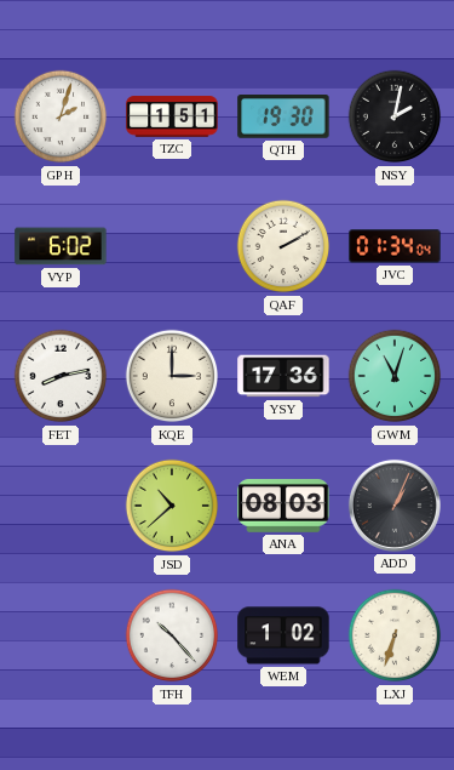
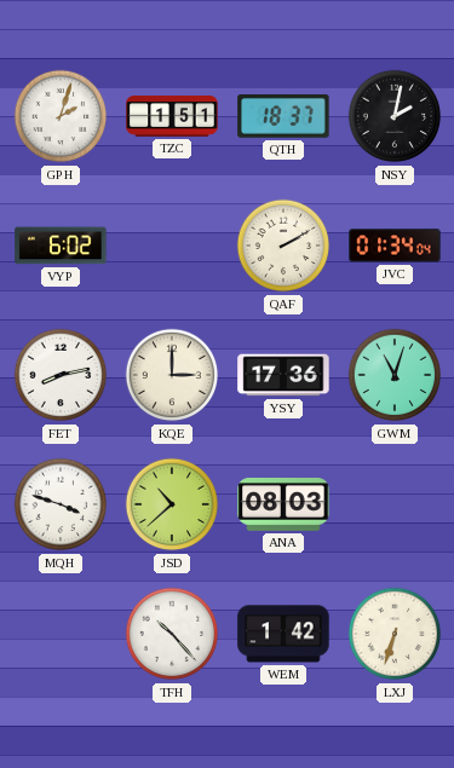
QTH: 19:30 -> 18:37 (283, 117)
MQH: none -> 3:48 (61, 504)
ADD: 1:04 -> none (395, 506)
WEM: 1:02 -> 1:42 (283, 634)
